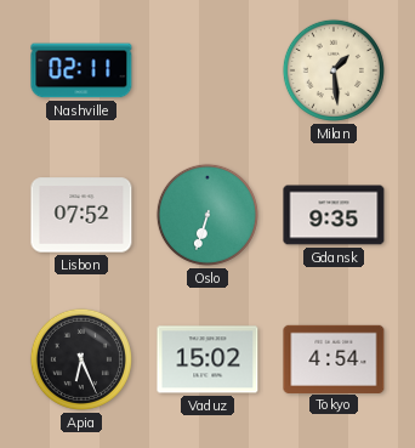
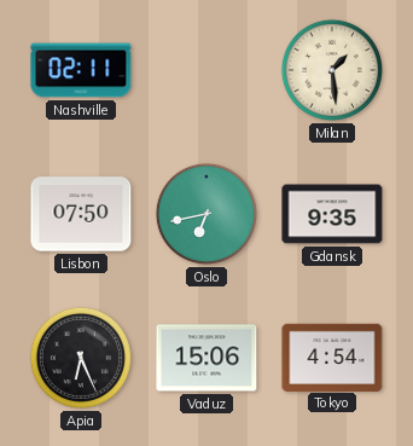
Lisbon: 07:52 -> 07:50 (81, 214)
Oslo: 6:33 -> 6:43 (206, 214)
Vaduz: 15:02 -> 15:06 (206, 358)
